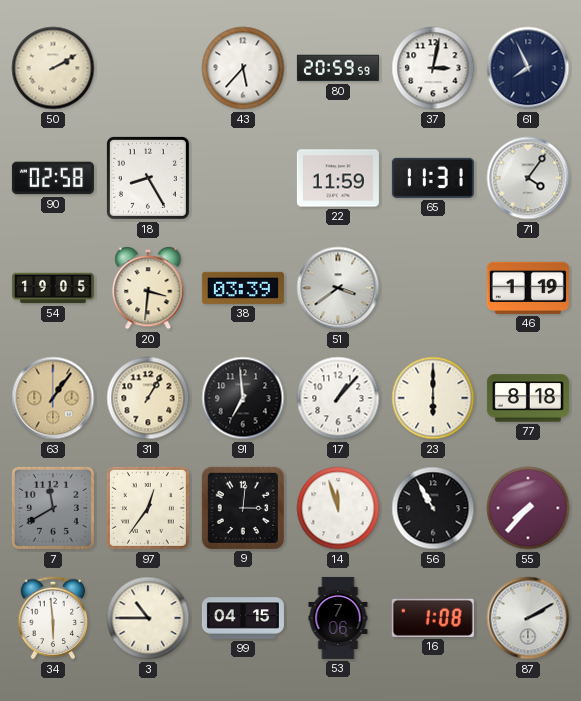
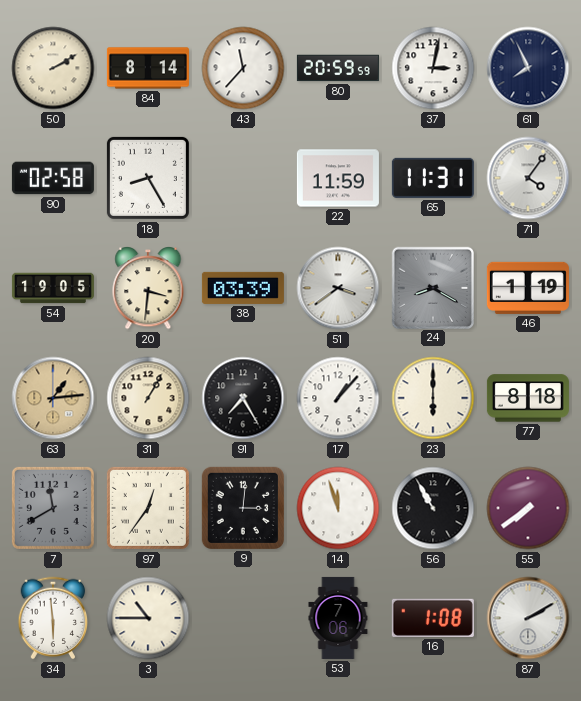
84: none -> 8:14 (148, 68)
43: 5:37 -> 11:37 (243, 68)
24: none -> 8:20 (432, 287)
63: 1:06 -> 1:14 (53, 398)
91: 6:59 -> 7:25 (243, 398)
55: 7:37 -> 7:39 (528, 508)
99: 04:15 -> none (243, 618)
